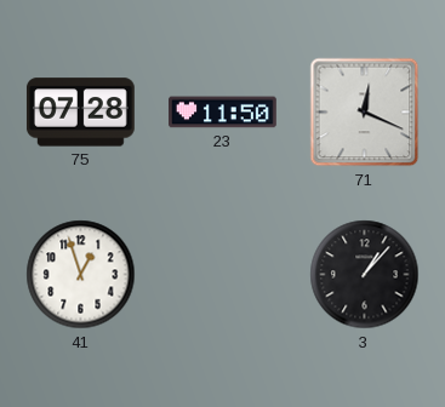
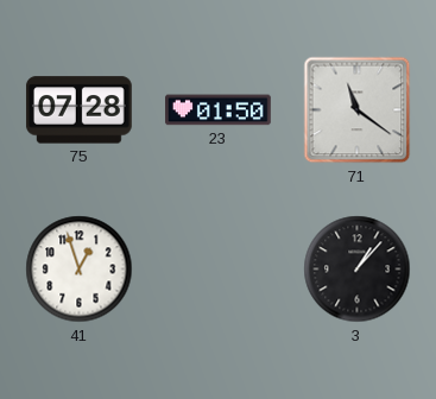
23: 11:50 -> 01:50 (219, 110)
71: 12:19 -> 11:21 (358, 110)
